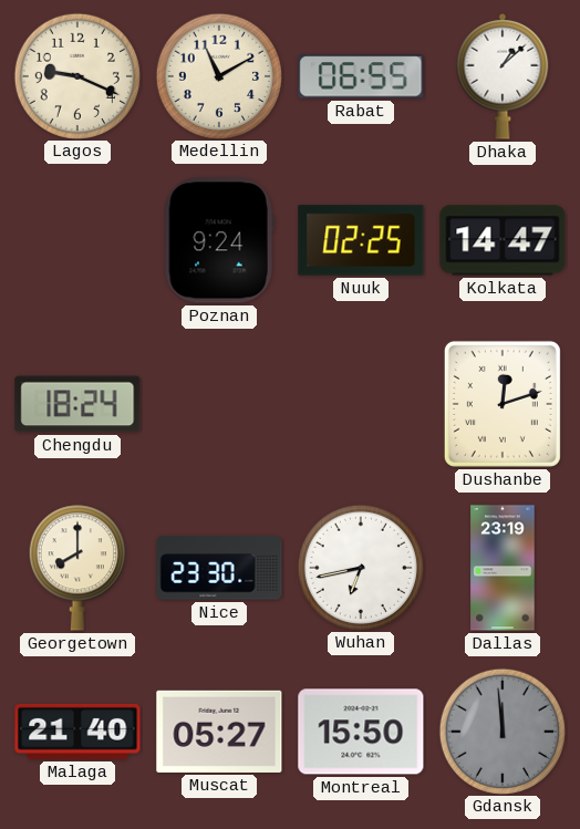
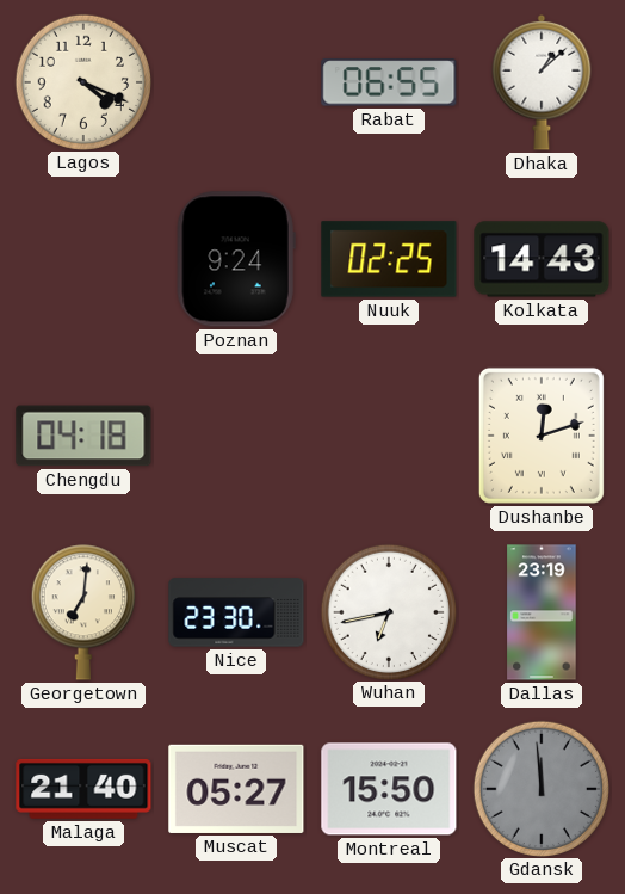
Lagos: 9:19 -> 4:19 (82, 81)
Medellin: 11:10 -> none (218, 75)
Kolkata: 14:47 -> 14:43 (542, 259)
Chengdu: 18:24 -> 04:18 (83, 436)
Georgetown: 8:00 -> 7:01 (83, 612)
